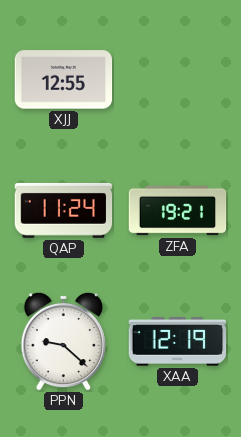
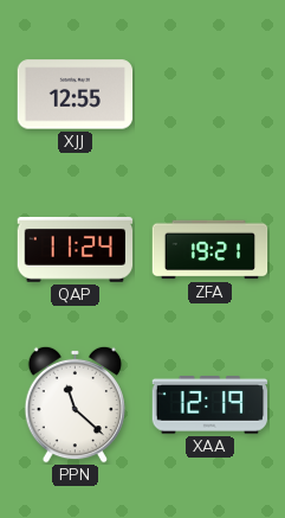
PPN: 9:22 -> 11:22 (75, 404)
